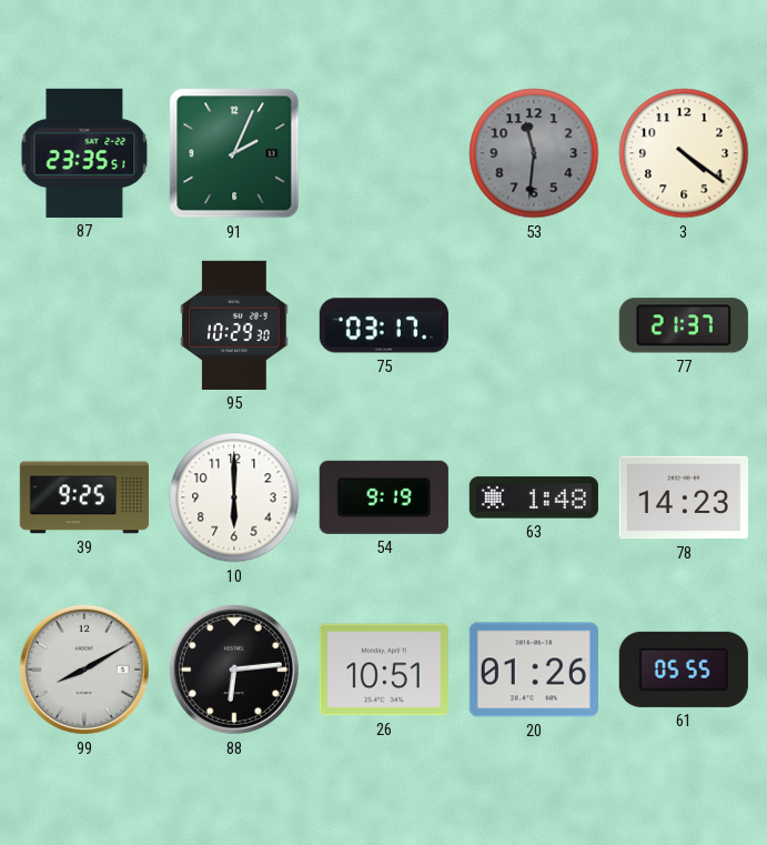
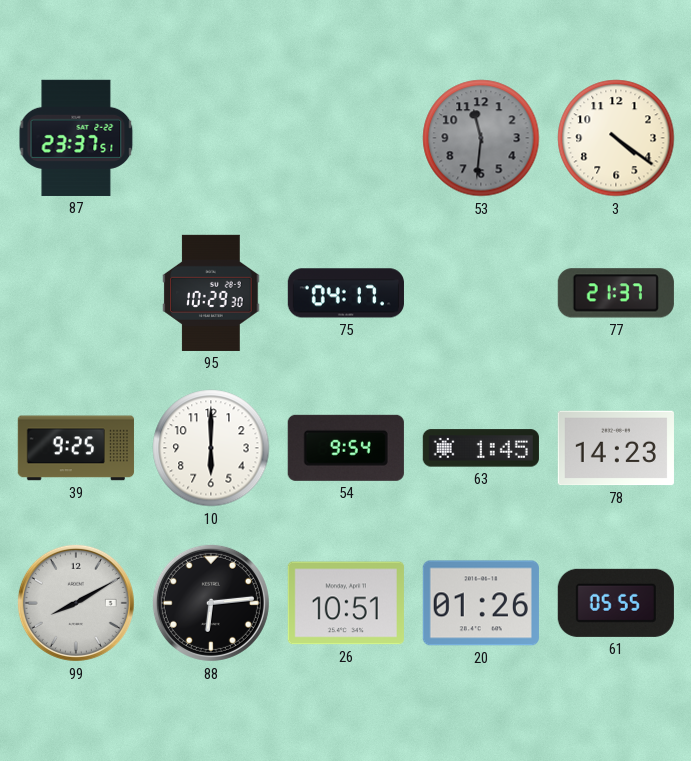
87: 23:35 -> 23:37 (76, 138)
91: 2:04 -> none (234, 153)
75: 03:17 -> 04:17 (346, 293)
54: 9:19 -> 9:54 (346, 448)
63: 1:48 -> 1:45 (481, 448)
